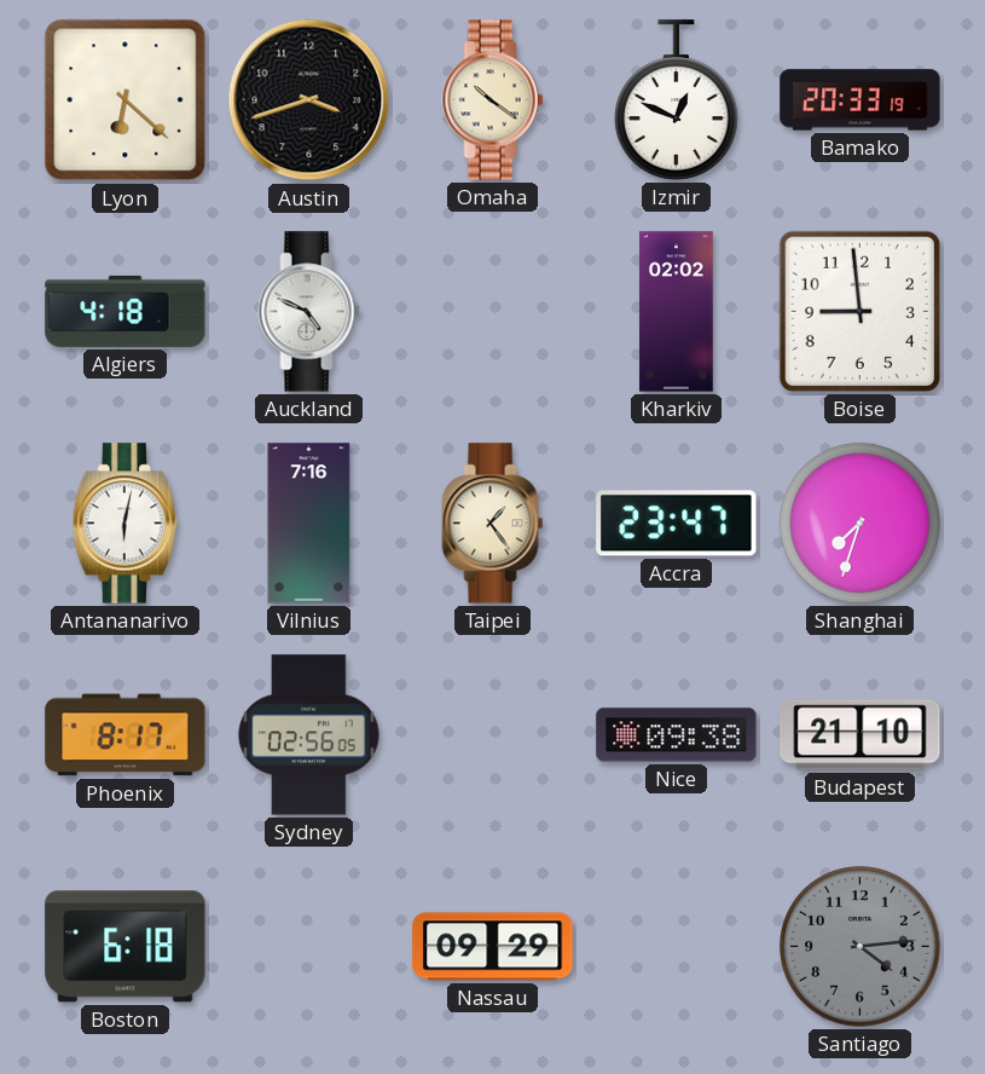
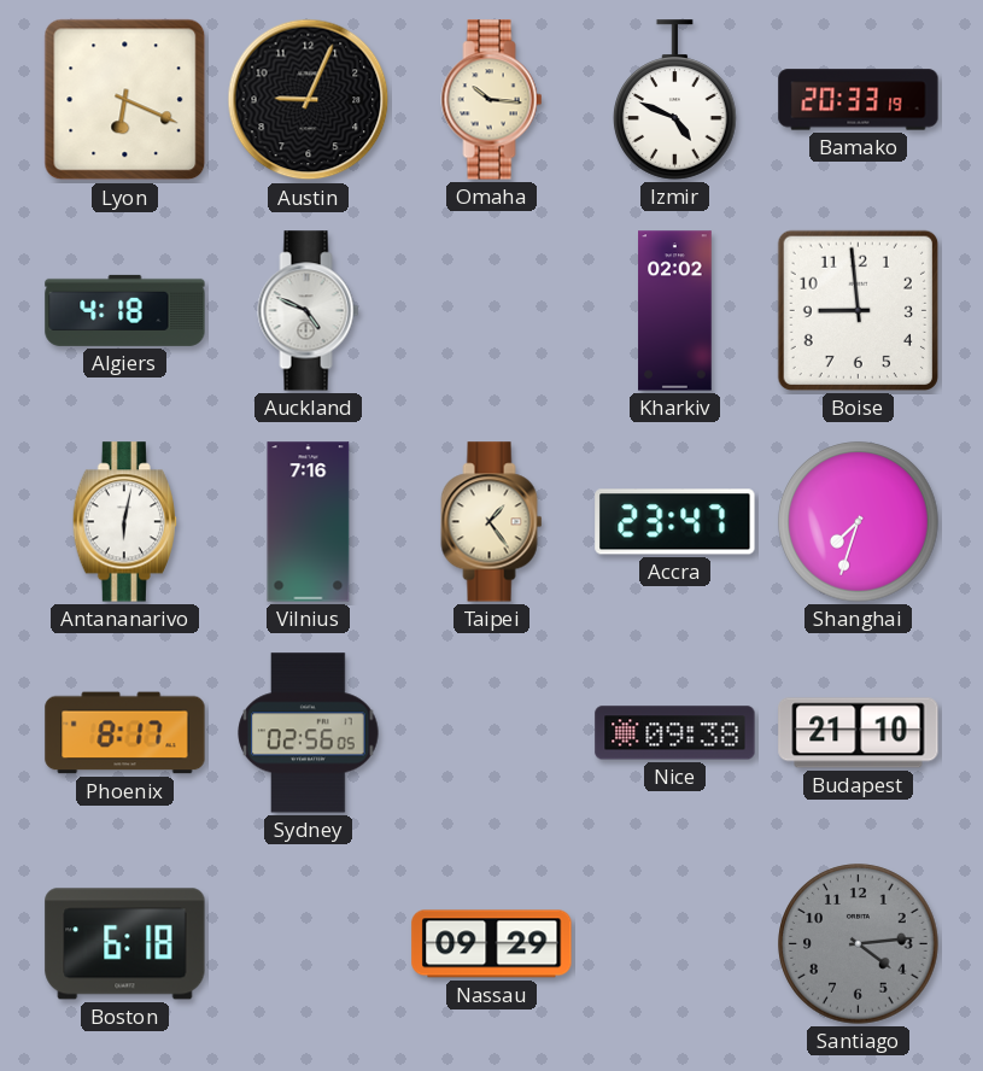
Lyon: 6:22 -> 6:19 (125, 100)
Austin: 3:42 -> 9:04 (309, 100)
Omaha: 10:21 -> 10:16 (492, 100)
Izmir: 12:49 -> 4:49 (675, 100)
